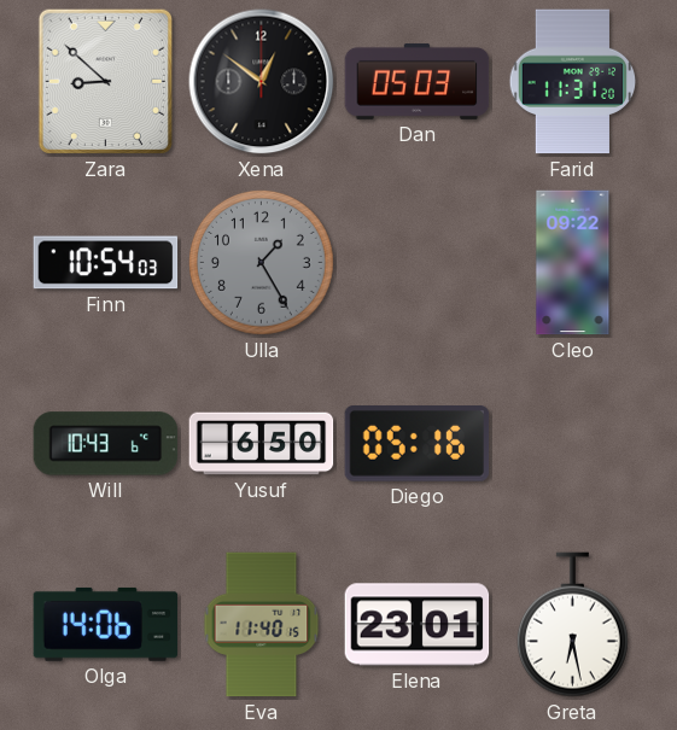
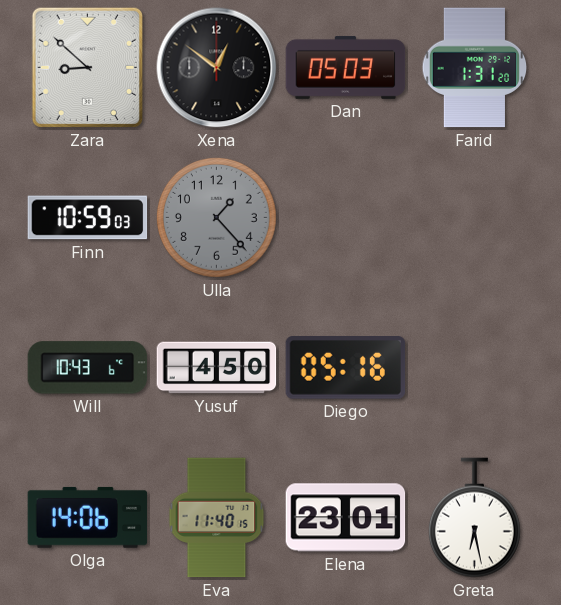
Farid: 11:31 -> 1:31 (475, 68)
Finn: 10:54 -> 10:59 (88, 218)
Ulla: 1:25 -> 1:23 (216, 217)
Cleo: 09:22 -> none (573, 263)
Yusuf: 6:50 -> 4:50 (217, 368)
